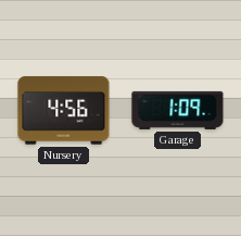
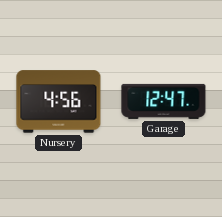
Garage: 1:09 -> 12:47 (164, 101)
